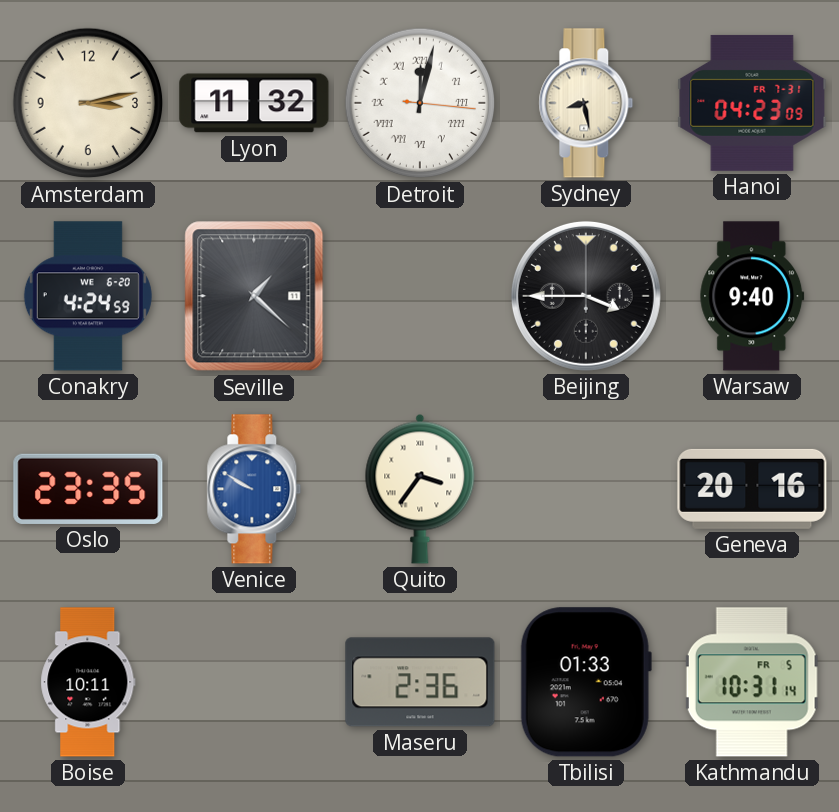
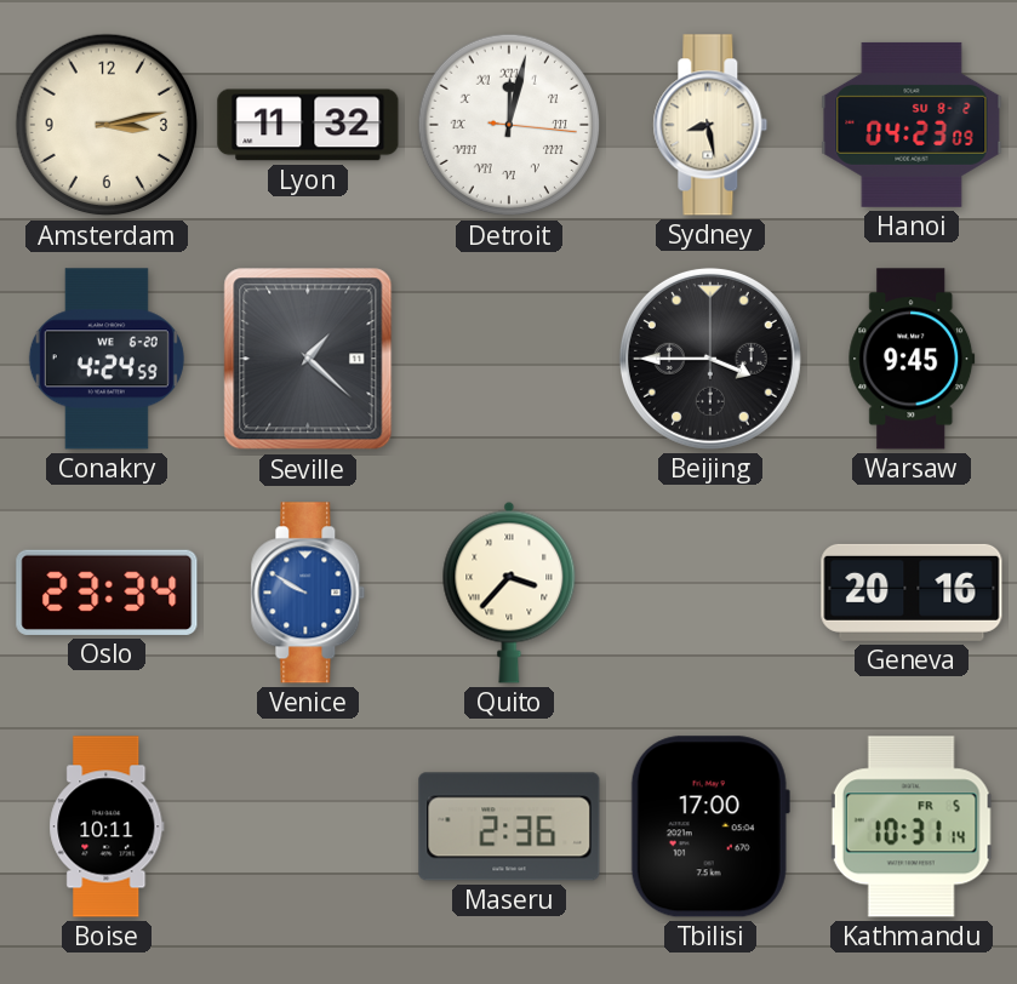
Hanoi date: FR 7-31 -> SU 8-2 (912, 125)
Warsaw: 9:40 -> 9:45 (912, 359)
Oslo: 23:35 -> 23:34 (107, 593)
Quito: 3:36 -> 3:37 (509, 593)
Tbilisi: 01:33 -> 17:00 (710, 826)
